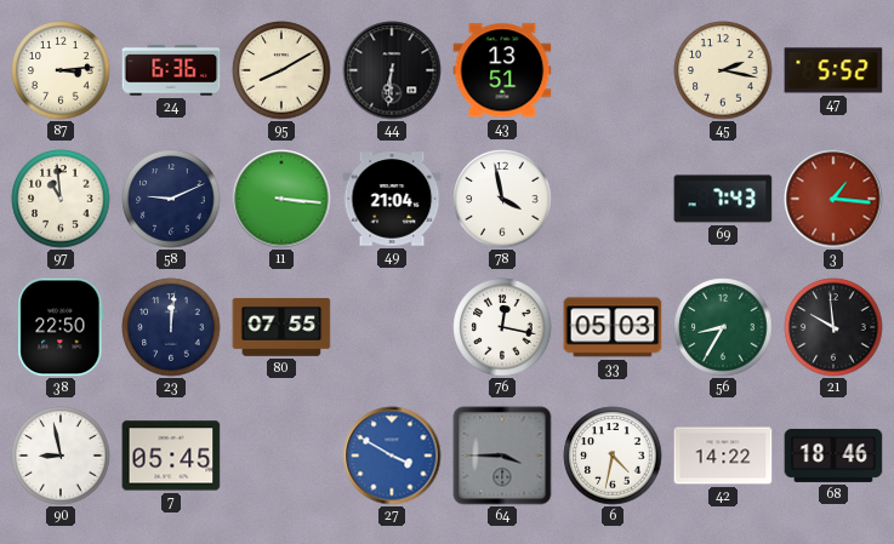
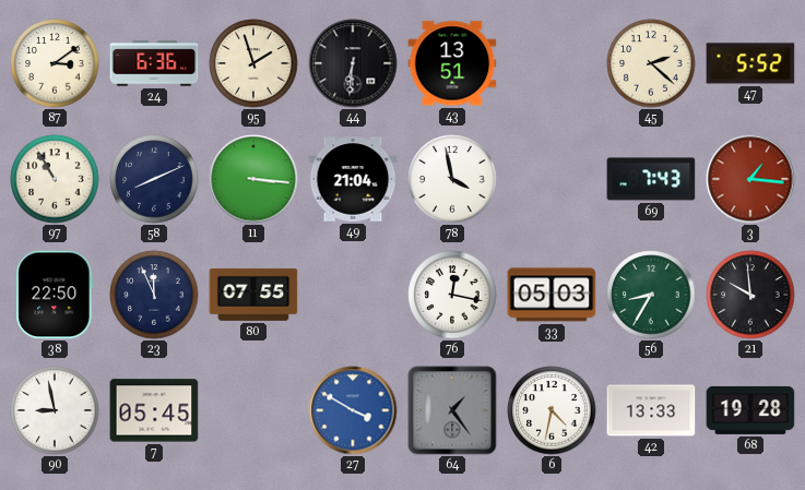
87: 3:14 -> 3:09 (55, 63)
95: 8:10 -> 1:57 (253, 63)
45: 2:17 -> 2:22 (651, 63)
97: 10:59 -> 10:55 (55, 179)
58: 9:11 -> 8:11 (154, 179)
23: 12:01 -> 11:56 (154, 295)
64: 3:45 -> 1:24 (452, 410)
42: 14:22 -> 13:33 (651, 410)
68: 18:46 -> 19:28 (750, 410)
